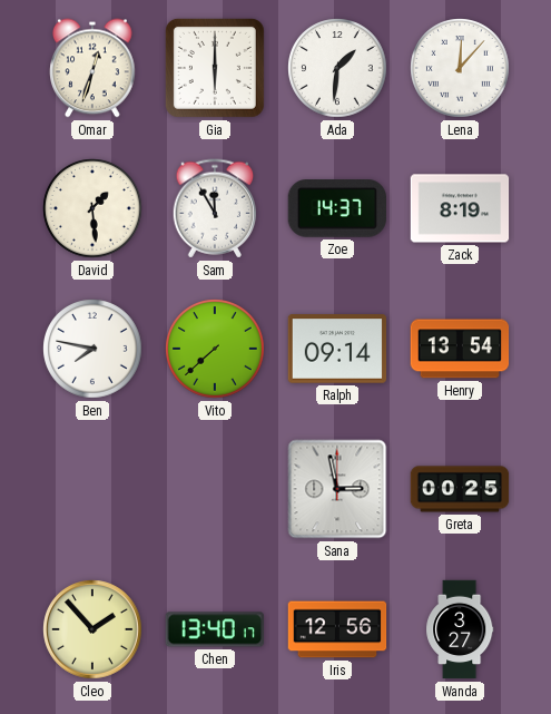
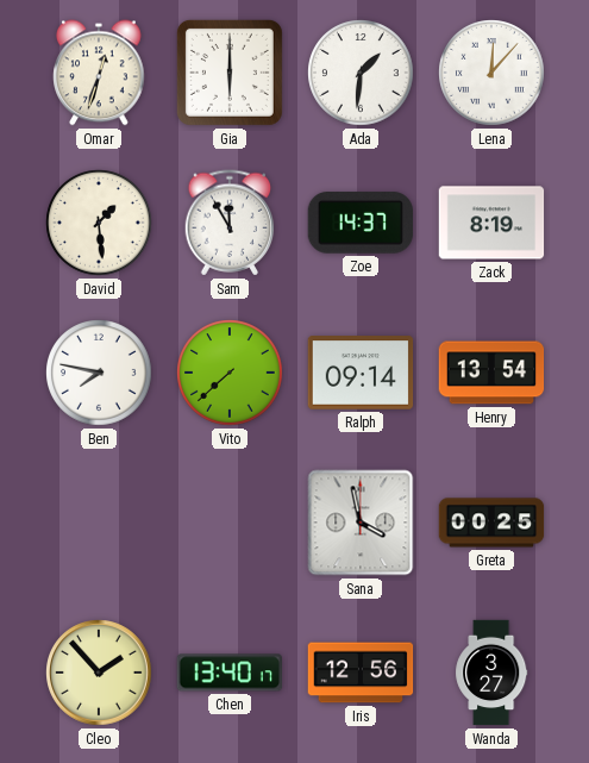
Sana: 2:58 -> 3:58 (361, 523)
